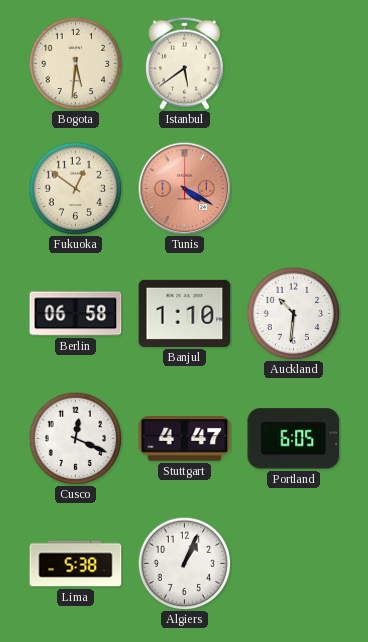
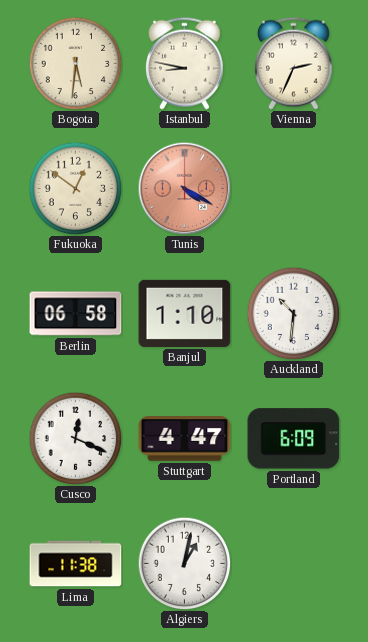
Istanbul: 5:39 -> 8:47 (185, 63)
Vienna: none -> 2:34 (294, 63)
Portland: 6:05 -> 6:09 (294, 439)
Lima: 5:38 -> 11:38 (76, 564)
Algiers: 1:04 -> 1:02 (184, 563)
